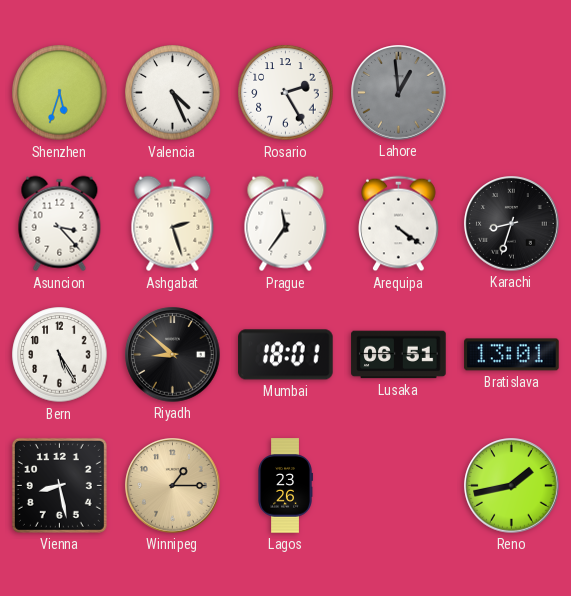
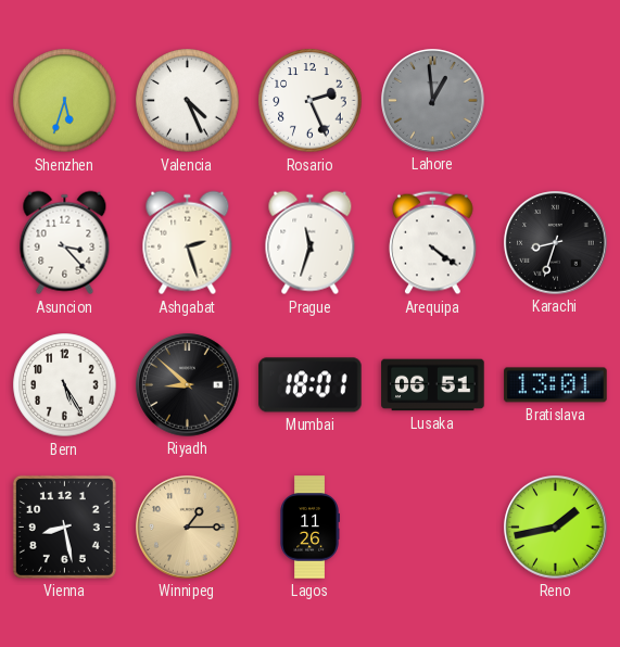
Rosario: 2:25 -> 2:26 (311, 101)
Prague: 11:36 -> 11:33 (311, 243)
Lagos: 23:26 -> 11:26 (309, 528)
